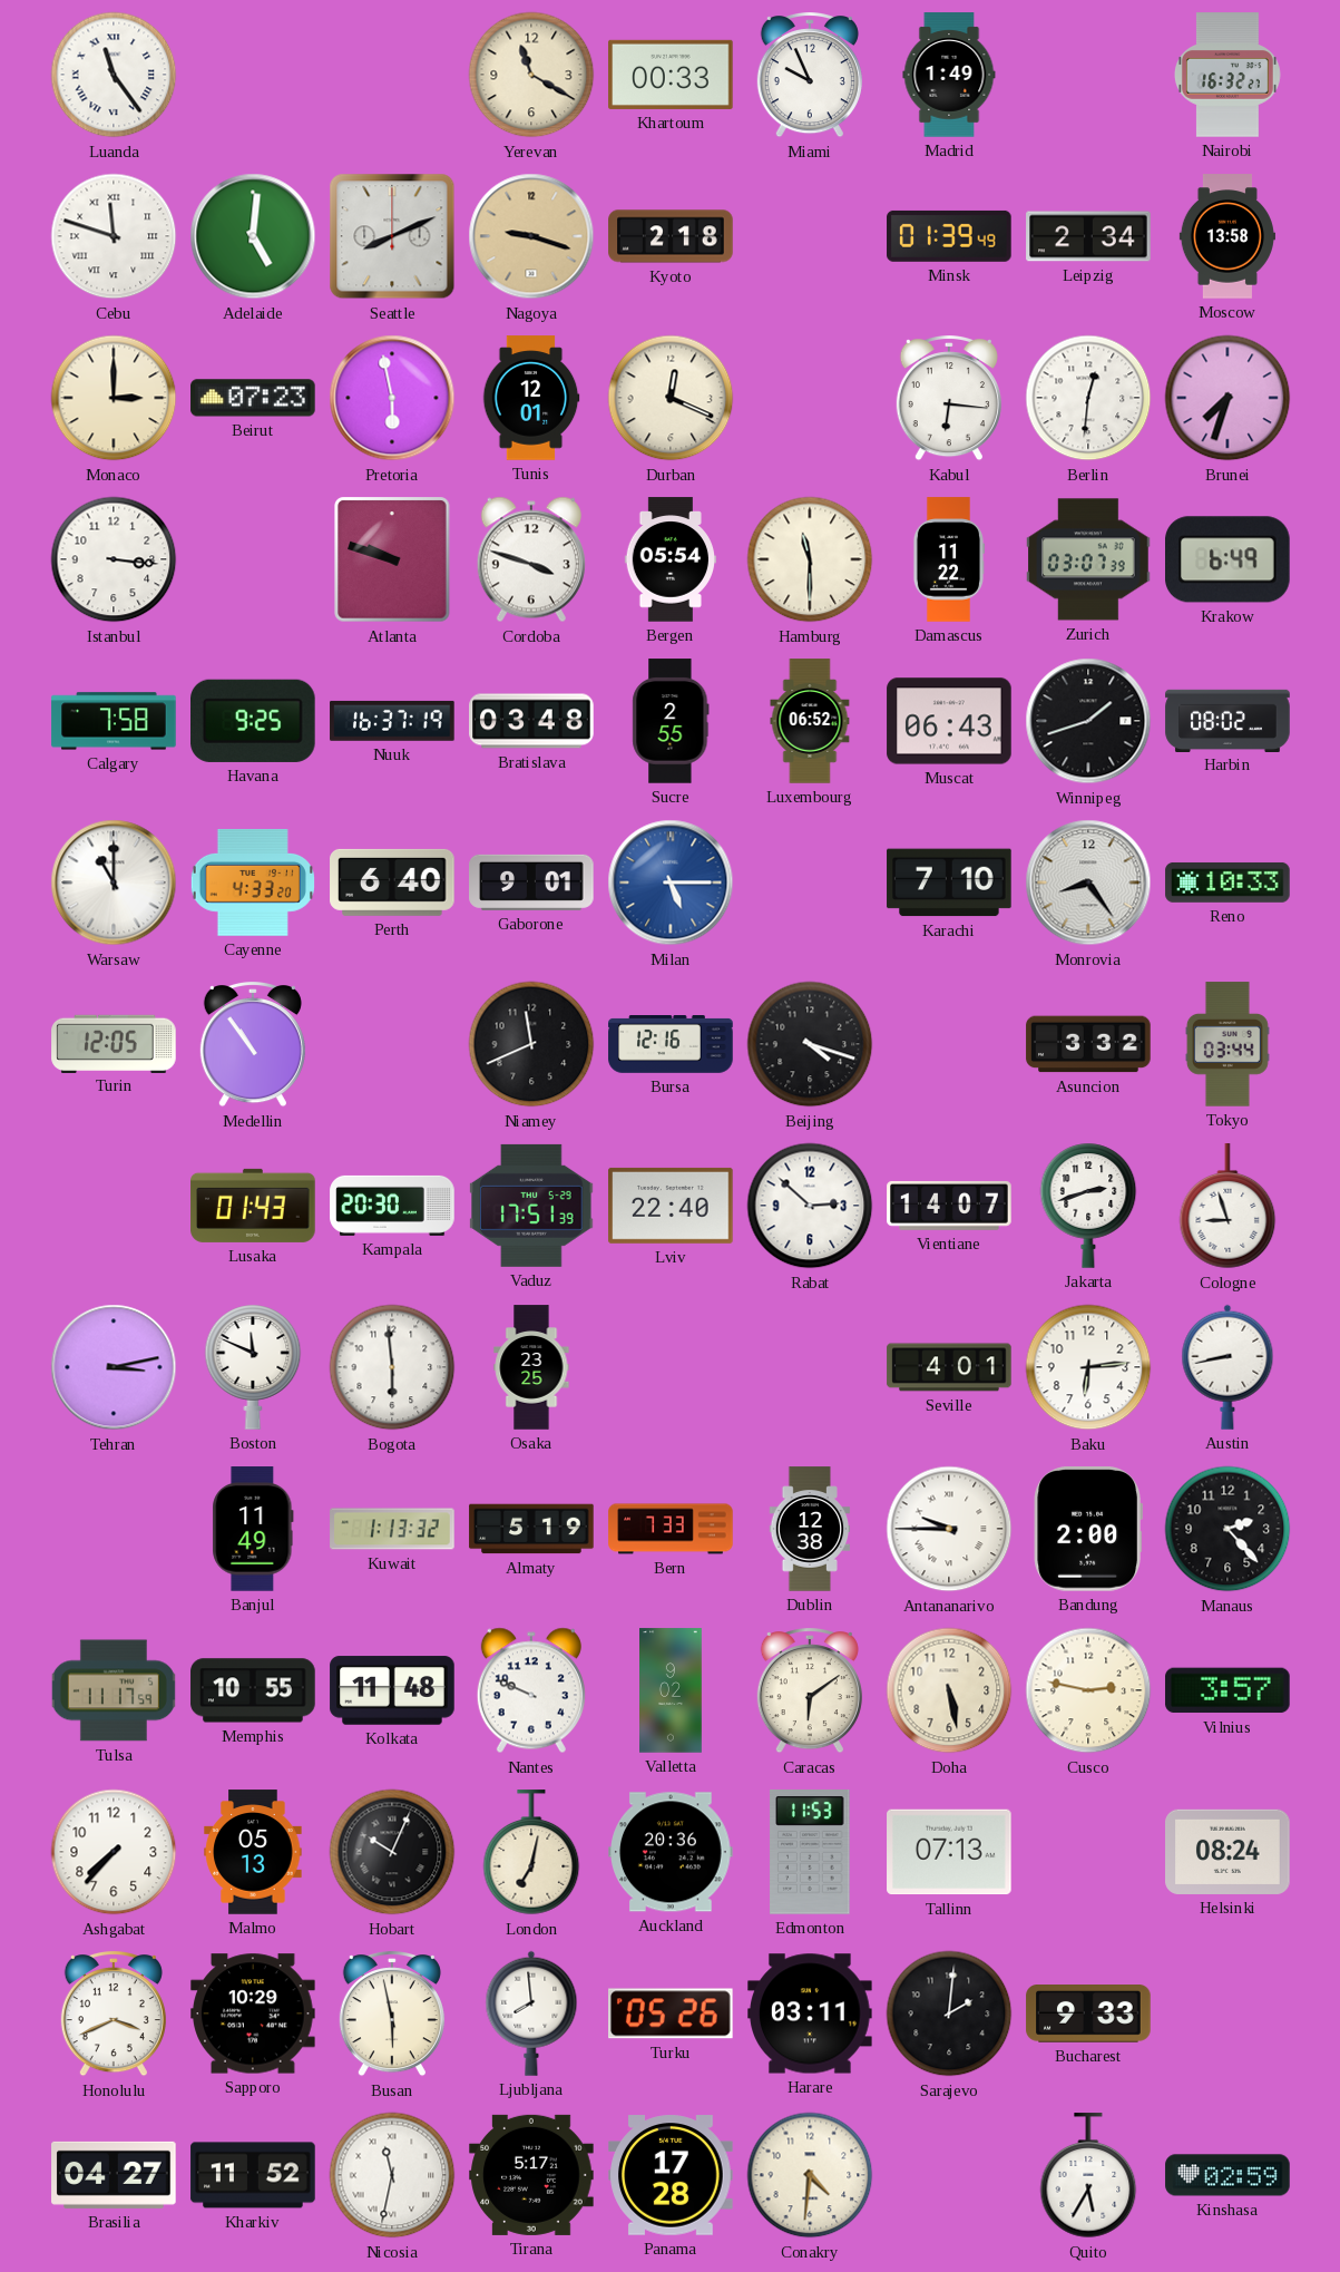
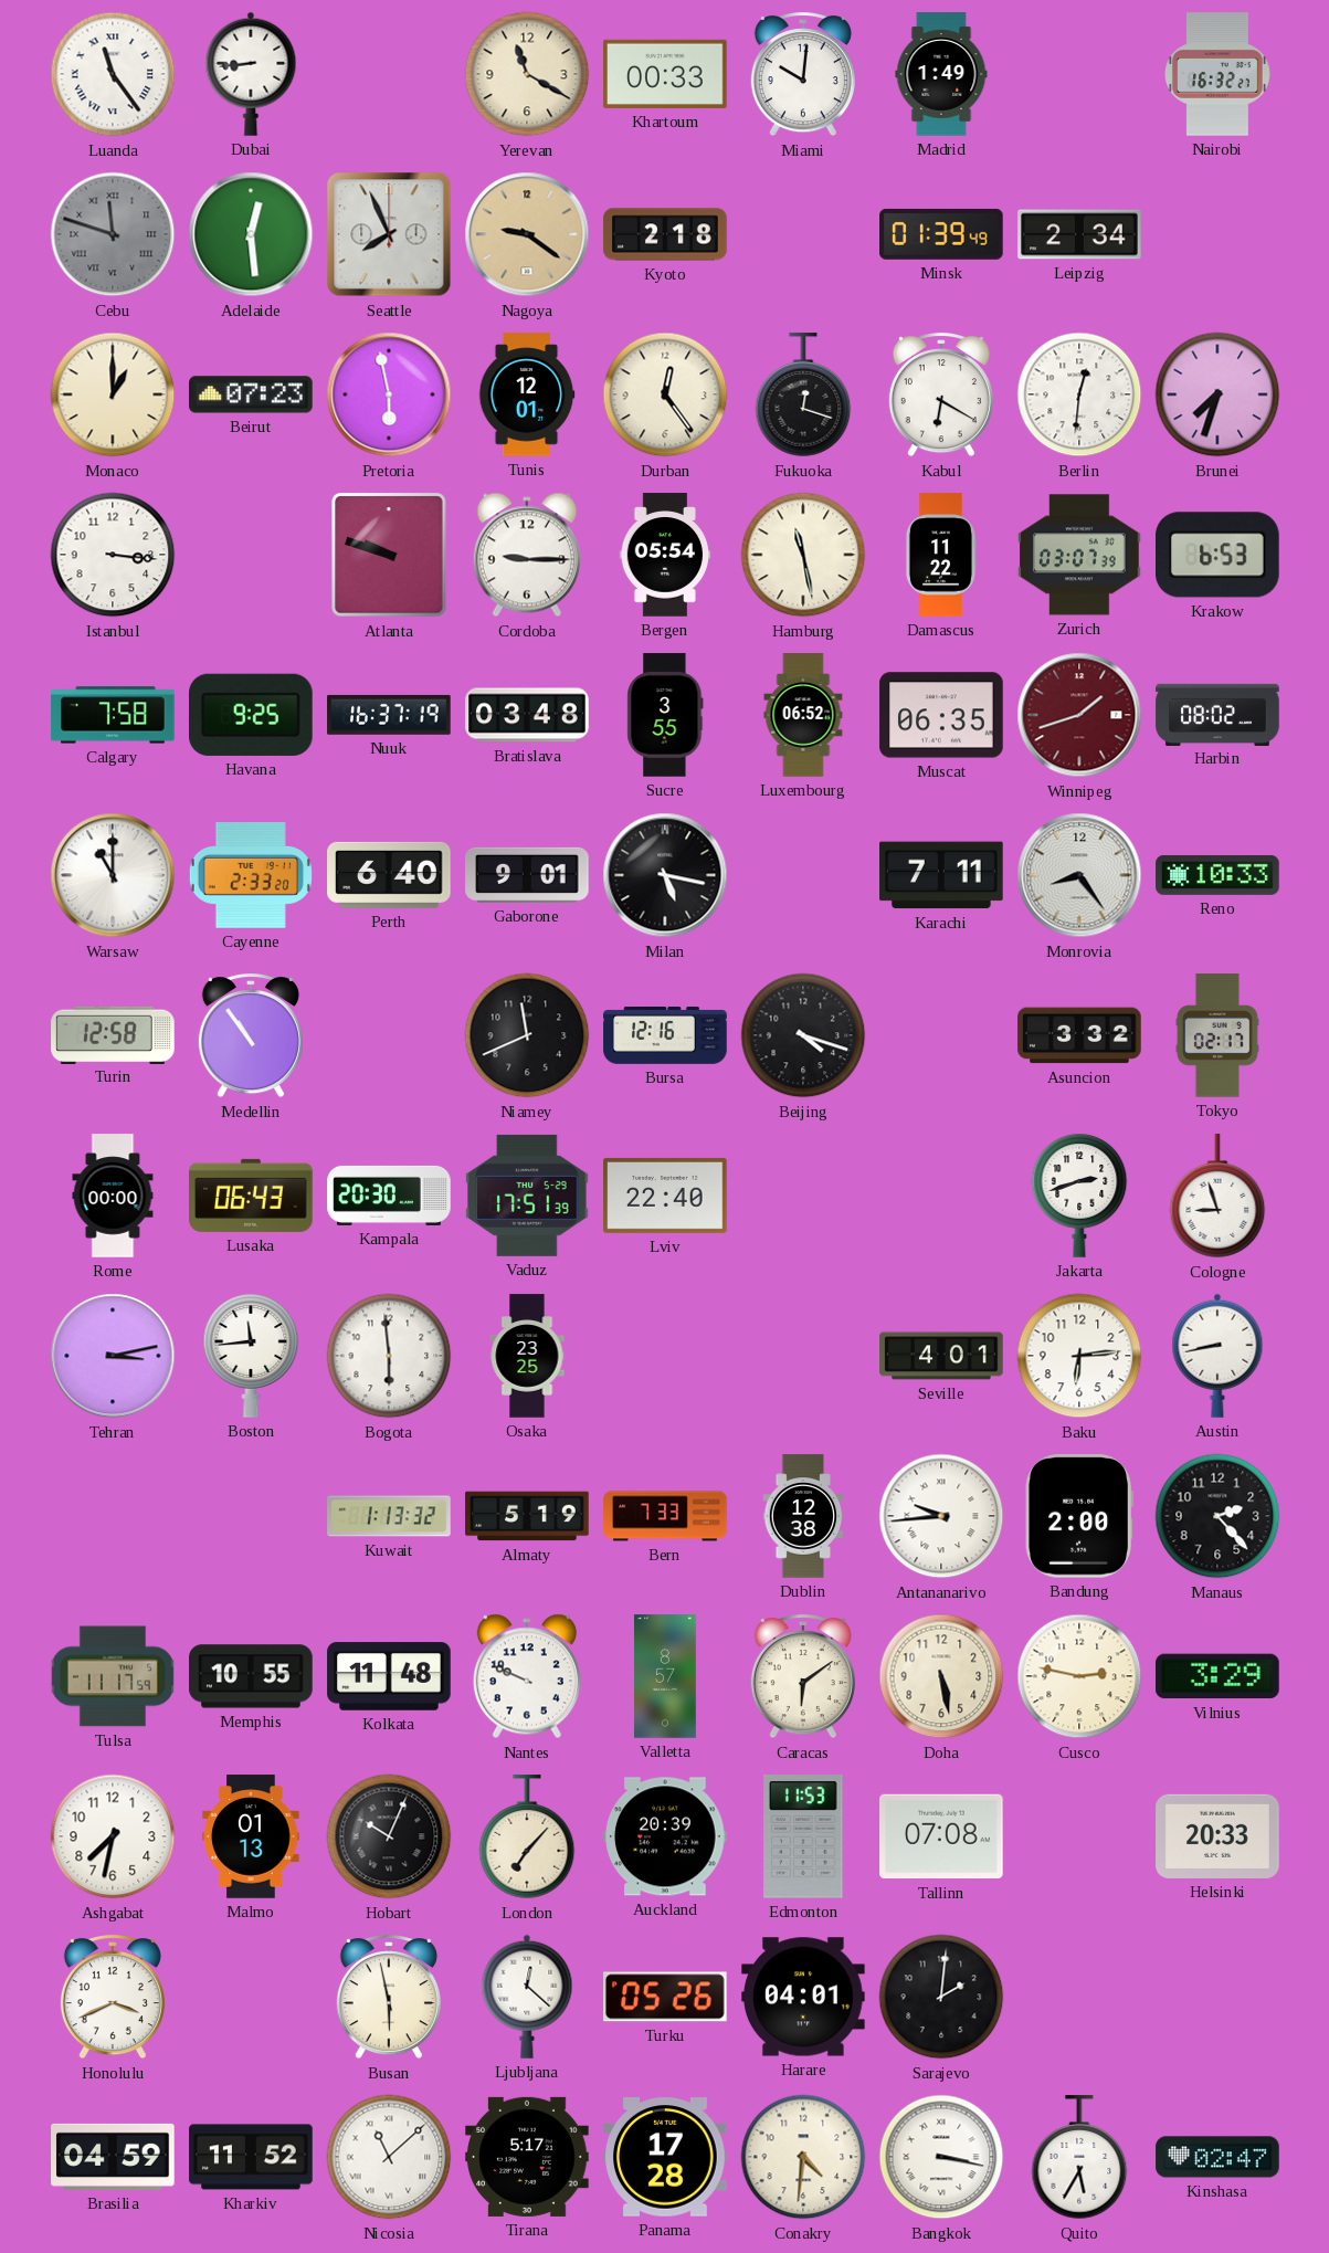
Dubai: none -> 8:44 (251, 74)
Miami: 9:56 -> 10:01 (803, 75)
Cebu dial: white -> grey (113, 234)
Adelaide: 5:01 -> 12:29 (251, 234)
Seattle: 8:11 -> 7:56 (389, 234)
Nagoya: 9:18 -> 9:21 (527, 234)
Moscow: 13:58 -> none (1227, 236)
Monaco: 3:00 -> 1:00 (113, 394)
Durban: 12:19 -> 12:24 (665, 394)
Fukuoka: none -> 12:18 (803, 396)
Kabul: 6:16 -> 6:20 (941, 396)
Cordoba: 3:48 -> 9:15 (527, 555)
Hamburg: 11:30 -> 11:28 (803, 555)
Krakow: 6:49 -> 6:53 (1219, 555)
Sucre: 2:55 -> 3:55 (665, 715)
Muscat: 06:43 -> 06:35 (941, 715)
Winnipeg dial: black -> burgundy (1079, 715)
Cayenne: 4:33 -> 2:33 (251, 875)
Milan: 5:15 -> 5:17 (665, 875)
Milan dial: blue -> black (665, 875)
Karachi: 7:10 -> 7:11 (941, 875)
Turin: 12:05 -> 12:58 (113, 1034)
Tokyo: 03:44 -> 02:17 (1217, 1035)
Rome: none -> 00:00 (113, 1196)
Lusaka: 01:43 -> 06:43 (251, 1196)
Rabat: 2:52 -> none (810, 1206)
Vientiane: 14:07 -> none (949, 1206)
Boston: 11:49 -> 11:44 (251, 1356)
Banjul: 11:49 -> none (253, 1529)
Antananarivo: 9:45 -> 9:44 (941, 1516)
Valletta: 9:02 -> 8:57 (666, 1676)
Vilnius: 3:57 -> 3:29 (1217, 1676)
Ashgabat: 7:37 -> 7:32 (113, 1836)
Malmo: 05:13 -> 01:13 (251, 1836)
London: 7:02 -> 7:07 (527, 1838)
Auckland: 20:36 -> 20:39 (665, 1836)
Tallinn: 07:13 -> 07:08 (941, 1836)
Helsinki: 08:24 -> 20:33 (1217, 1836)
Sapporo: 10:29 -> none (253, 2013)
Ljubljana: 7:59 -> 12:22 (527, 1997)
Harare: 03:11 -> 04:01 (803, 1997)
Bucharest: 9:33 -> none (1088, 2015)
Brasilia: 04:27 -> 04:59 (113, 2157)
Nicosia: 11:32 -> 11:08 (389, 2157)
Bangkok: none -> 3:17 (941, 2157)
Kinshasa: 02:59 -> 02:47 (1217, 2157)
